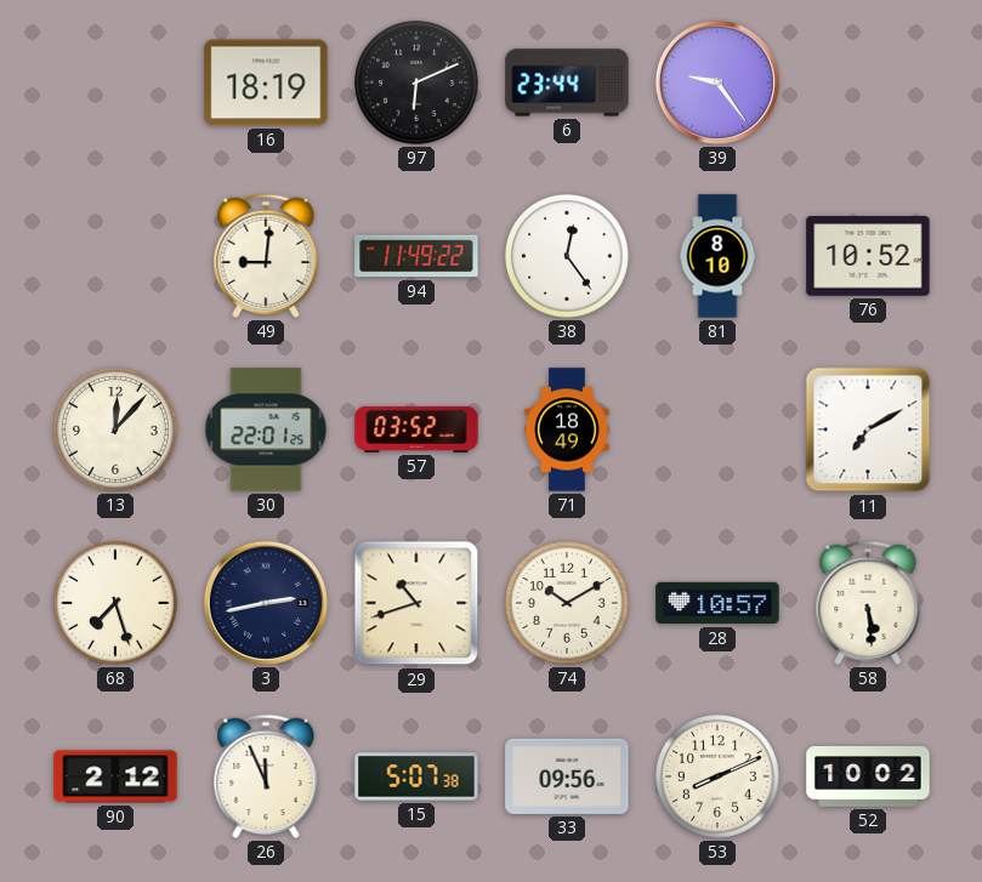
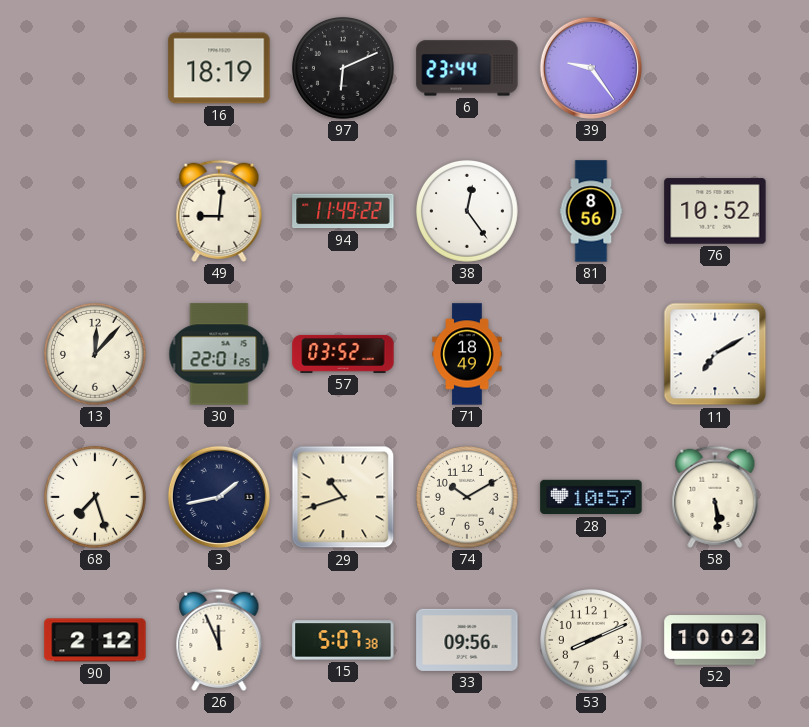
81: 8:10 -> 8:56 (591, 211)
3: 2:43 -> 1:43 (219, 497)
